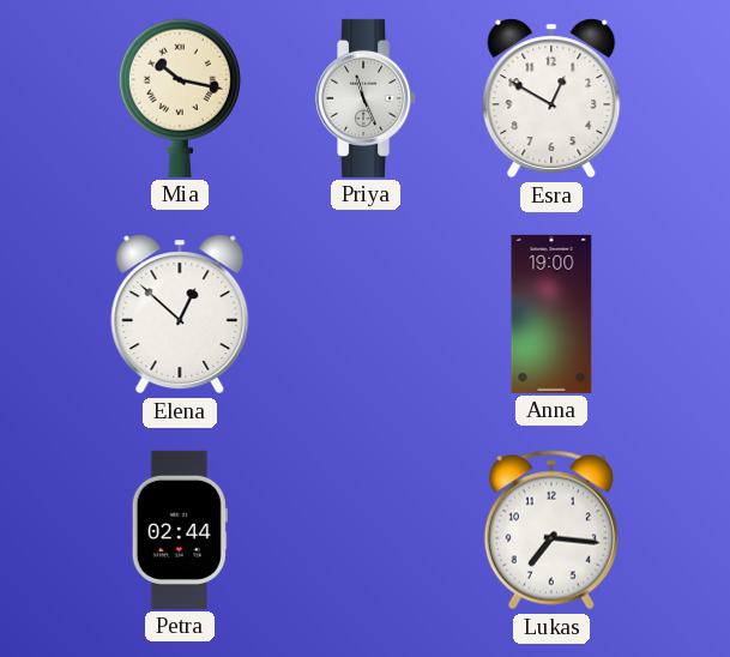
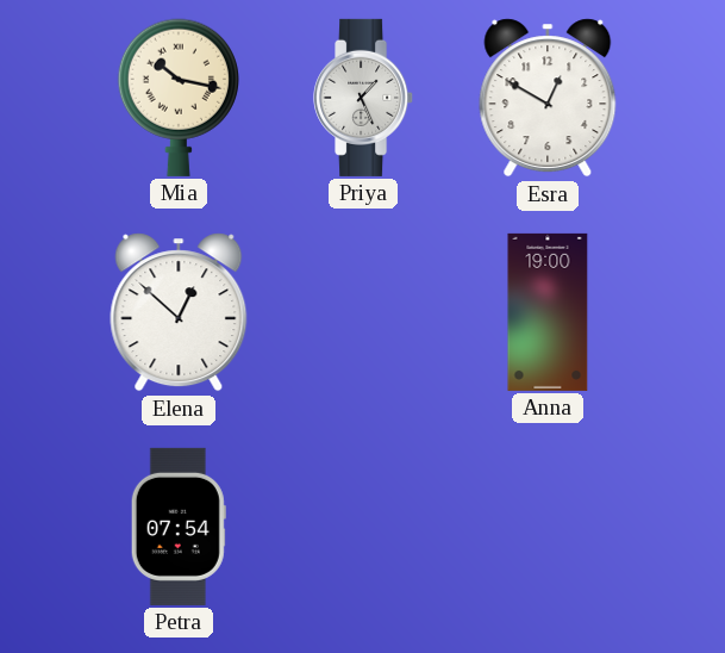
Priya: 11:26 -> 1:26 (364, 98)
Petra: 02:44 -> 07:54 (179, 527)
Lukas: 7:16 -> none (551, 530)
